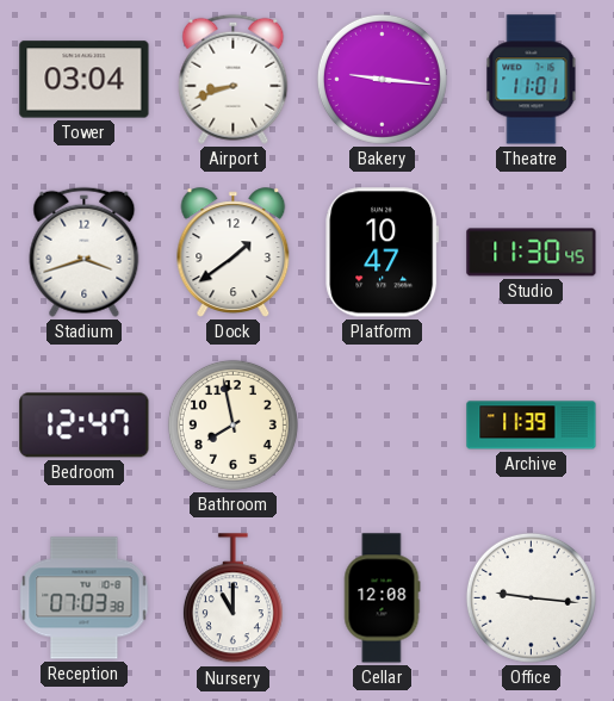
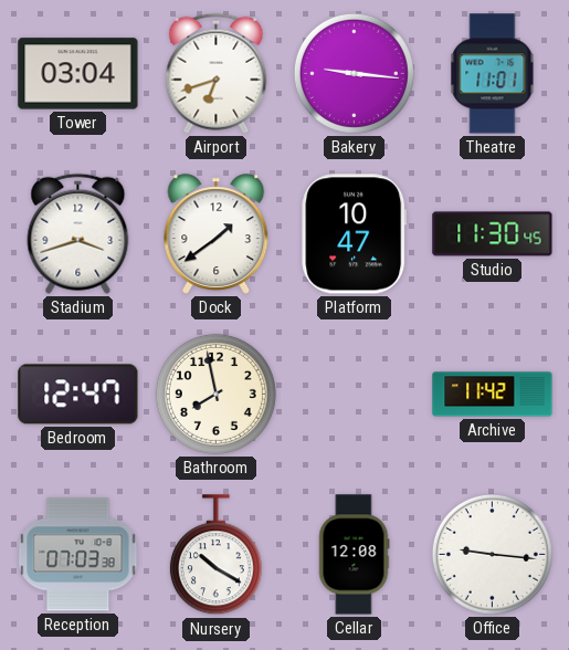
Airport: 8:42 -> 6:42 (217, 73)
Archive: 11:39 -> 11:42 (493, 395)
Nursery: 11:00 -> 10:20 (215, 555)
